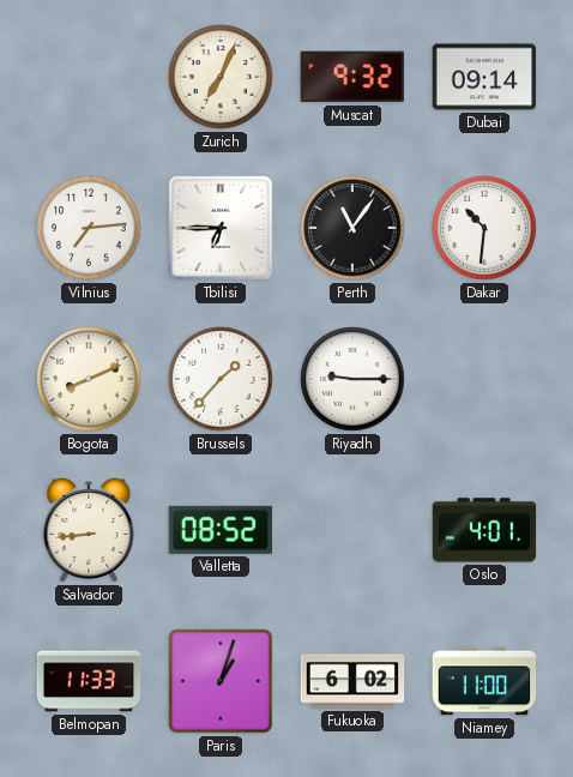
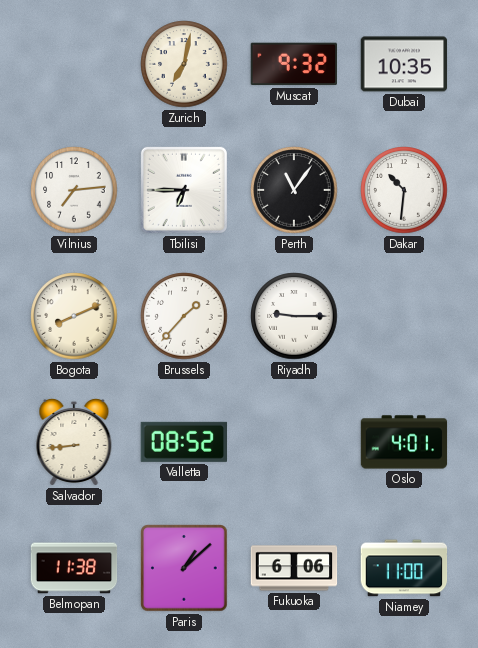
Zurich: 7:04 -> 7:02 (184, 64)
Dubai: 09:14 -> 10:35 (404, 64)
Belmopan: 11:33 -> 11:38 (74, 568)
Paris: 1:03 -> 1:08 (184, 568)
Fukuoka: 6:02 -> 6:06 (294, 568)
